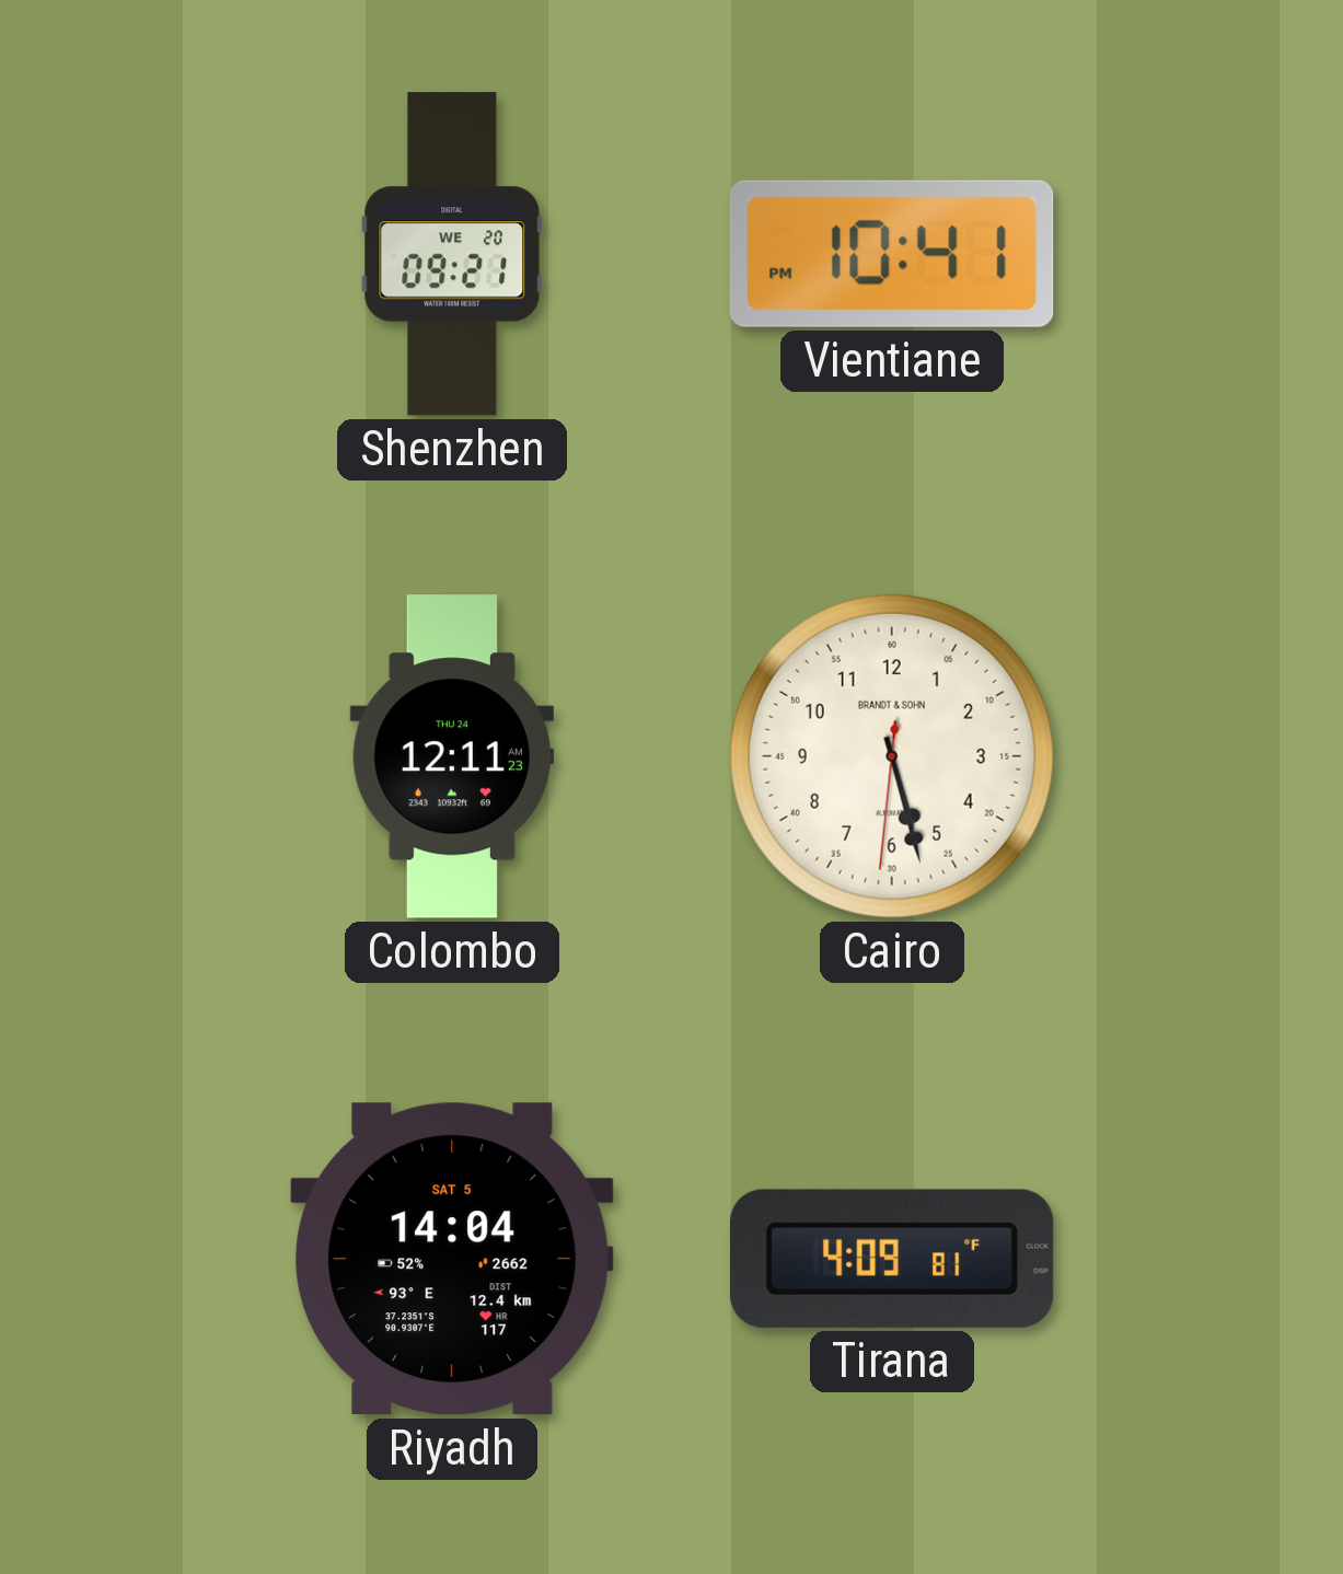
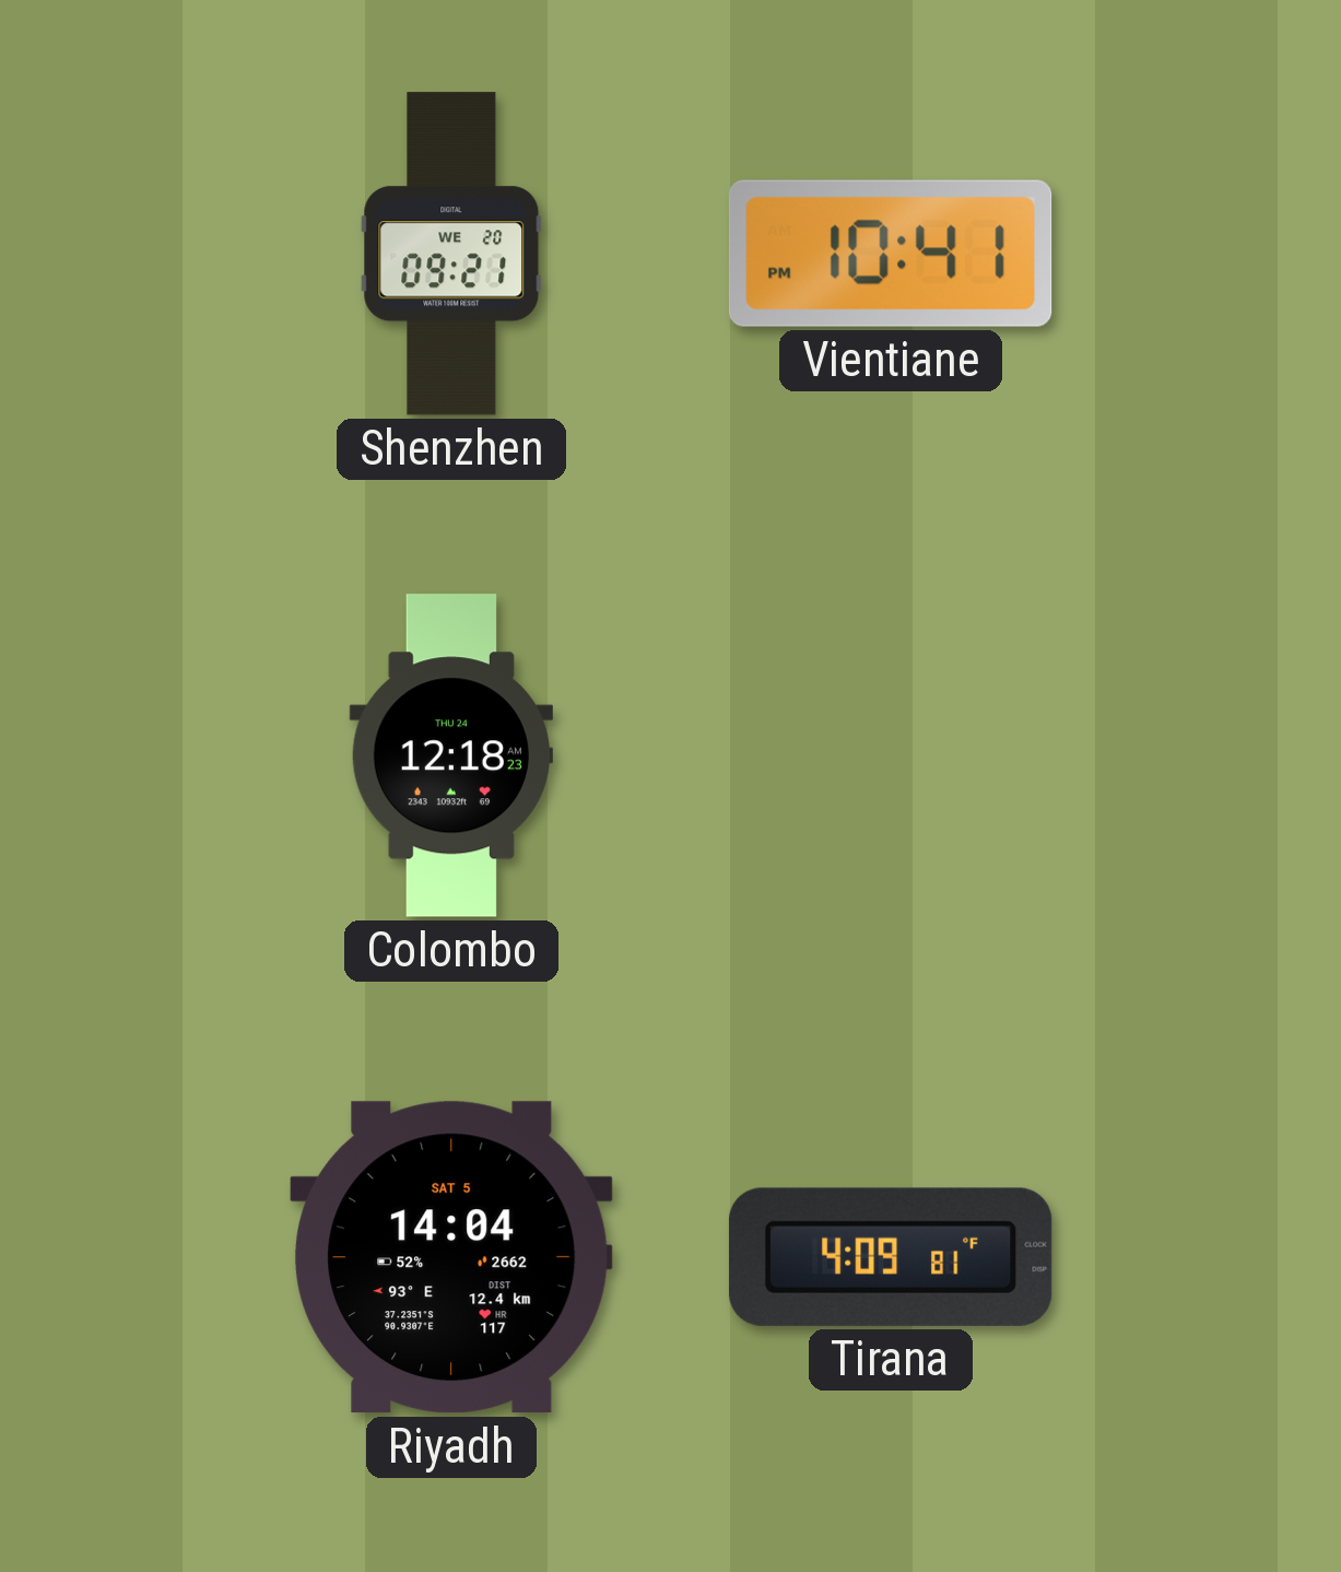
Colombo: 12:11 -> 12:18 (451, 755)
Cairo: 5:27 -> none (892, 756)
